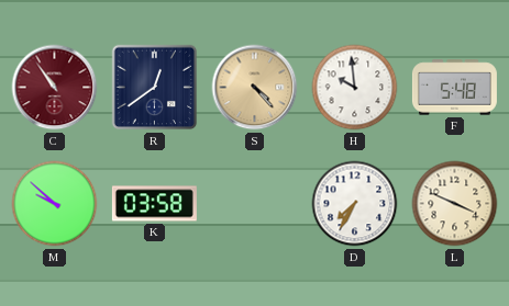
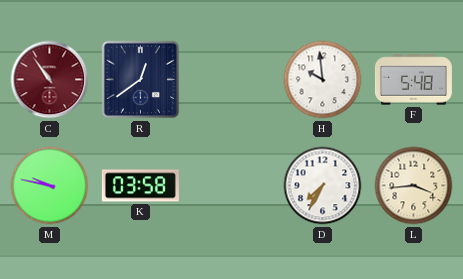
S: 4:23 -> none (255, 88)
M: 9:52 -> 9:47 (50, 186)
L: 3:49 -> 3:44 (414, 186)
